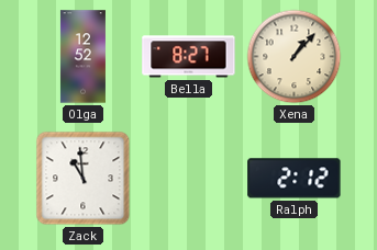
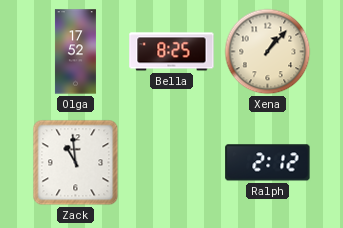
Olga: 12:52 -> 17:52 (75, 52)
Bella: 8:27 -> 8:25 (172, 52)
